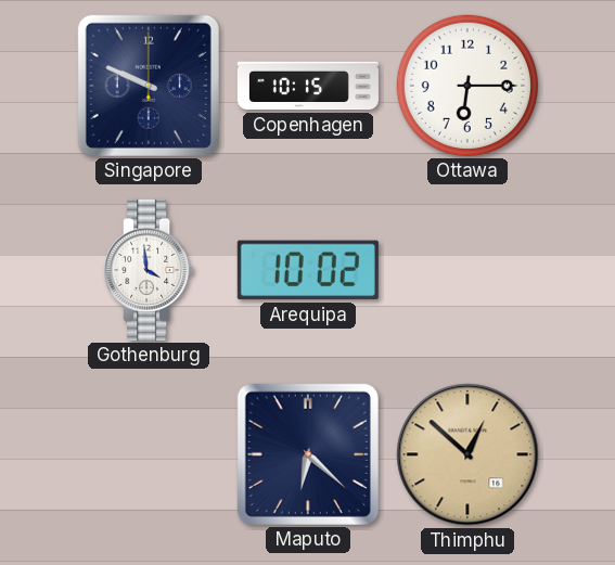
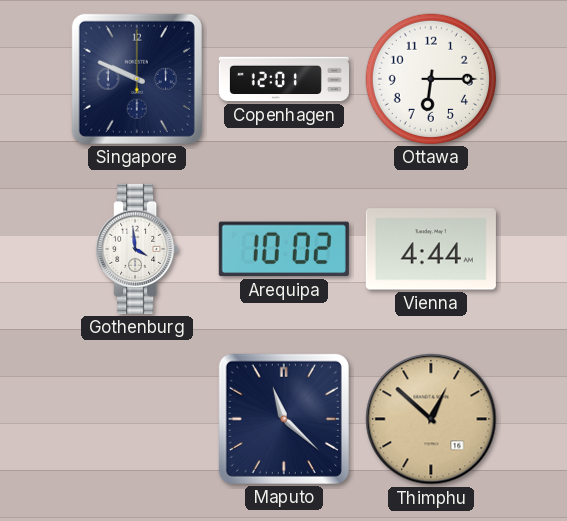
Copenhagen: 10:15 -> 12:01 (284, 79)
Vienna: none -> 4:44 (431, 249)
Maputo: 6:22 -> 11:22 (284, 419)
